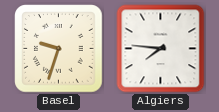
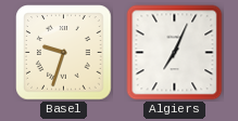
Algiers: 7:46 -> 7:04 (175, 53)
